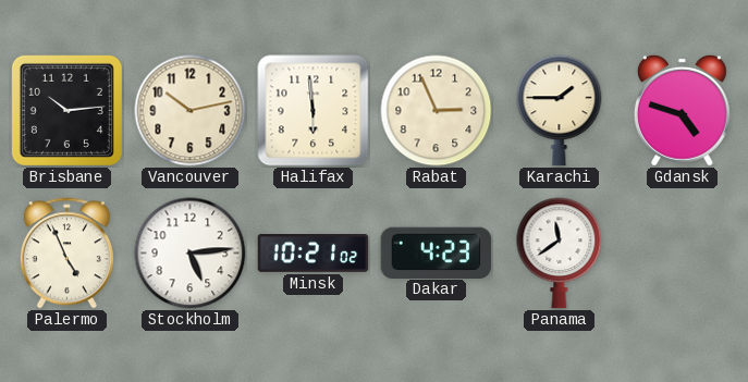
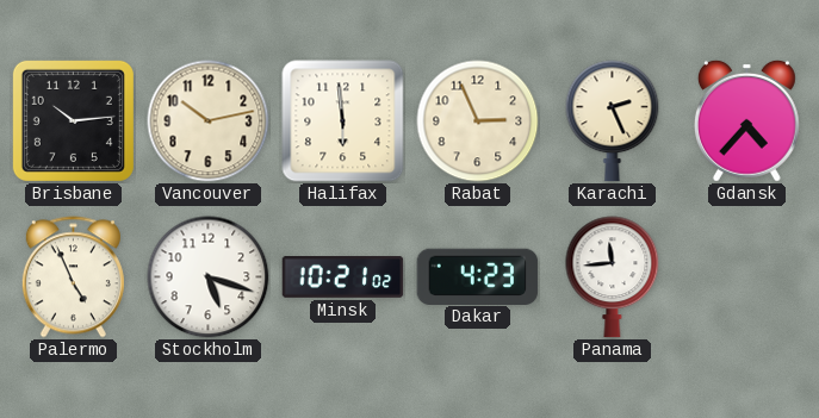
Karachi: 1:45 -> 2:26 (613, 121)
Gdansk: 4:48 -> 4:37 (746, 120)
Stockholm: 5:14 -> 5:18 (209, 277)
Panama: 11:39 -> 11:44 (613, 277)
